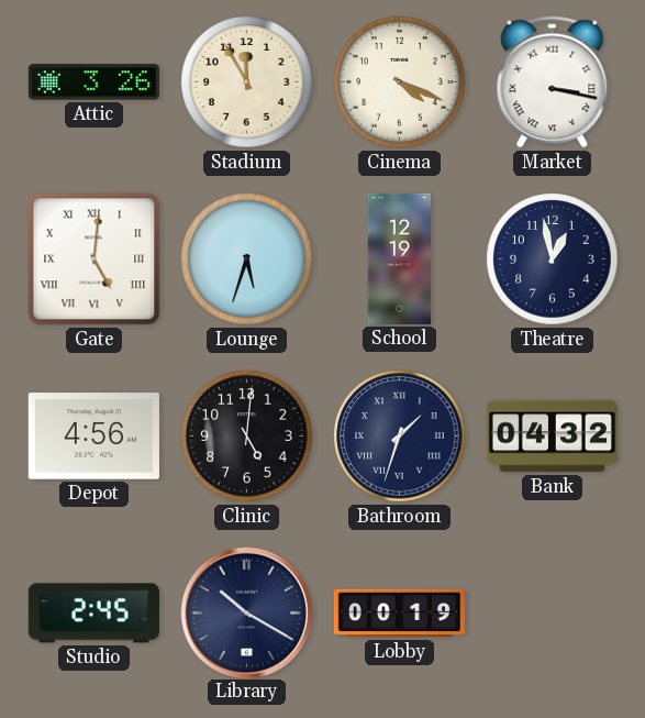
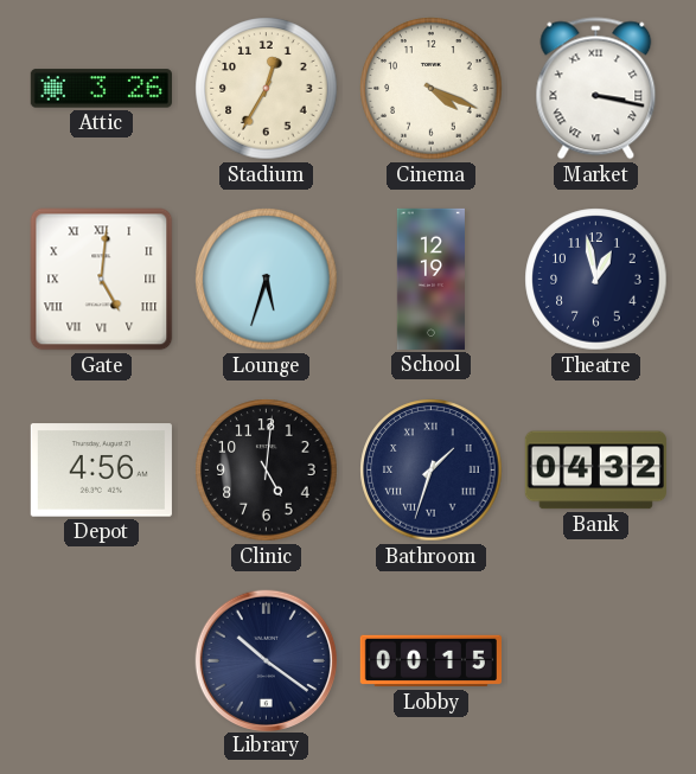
Stadium: 11:55 -> 12:35 (267, 89)
Studio: 2:45 -> none (93, 614)
Library: 10:20 -> 10:21 (266, 660)
Lobby: 00:19 -> 00:15 (430, 661)
